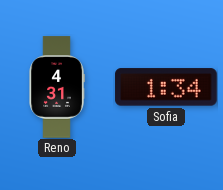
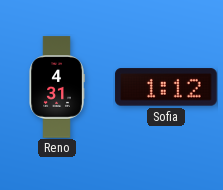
Sofia: 1:34 -> 1:12 (166, 87)
